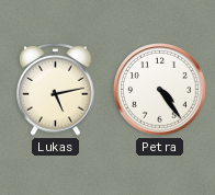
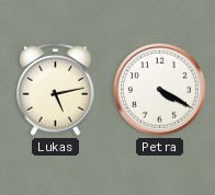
Petra: 4:24 -> 4:20 (160, 90)
